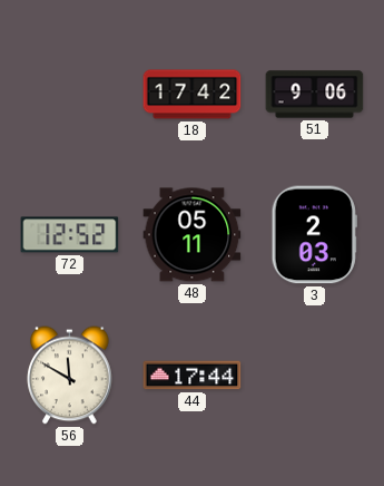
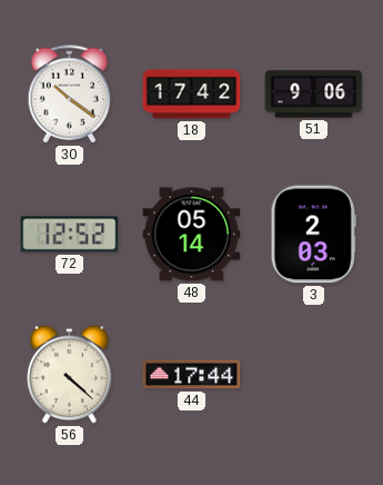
30: none -> 10:21 (70, 95)
48: 05:11 -> 05:14 (192, 235)
56: 11:50 -> 4:22 (70, 375)
